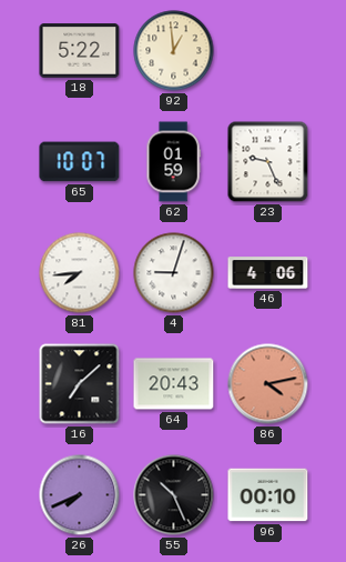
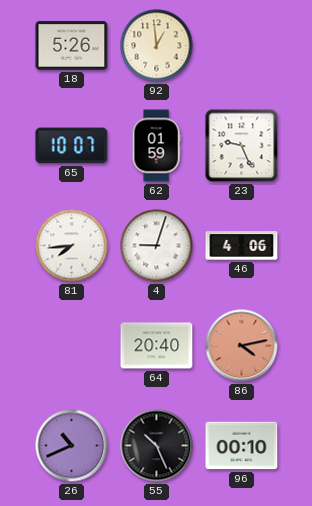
18: 5:22 -> 5:26 (72, 46)
16: 7:08 -> none (80, 384)
64: 20:43 -> 20:40 (157, 346)
26: 7:41 -> 10:41 (72, 446)
